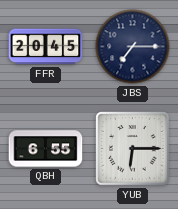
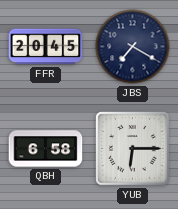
JBS: 7:15 -> 7:20 (133, 47)
QBH: 6:55 -> 6:58 (46, 149)
